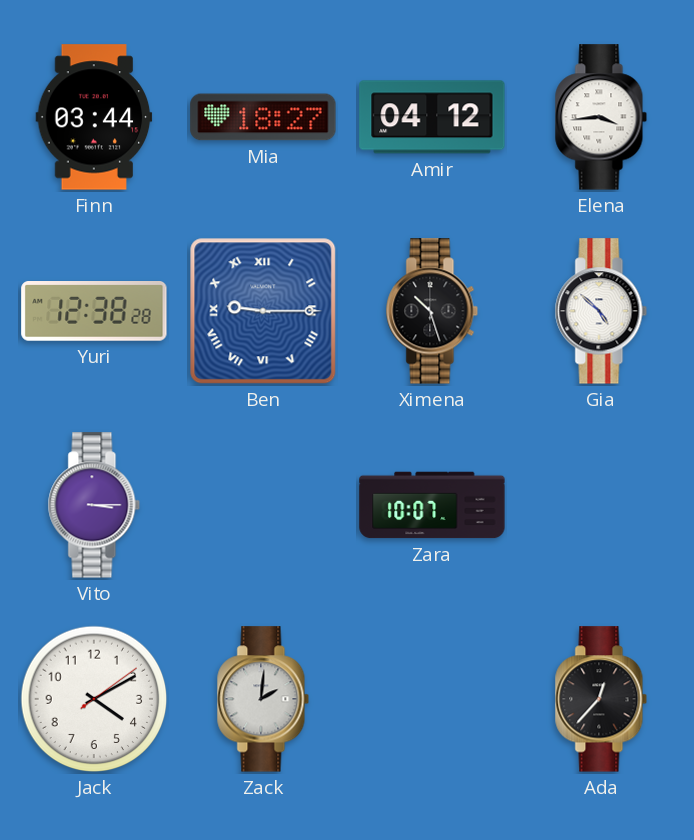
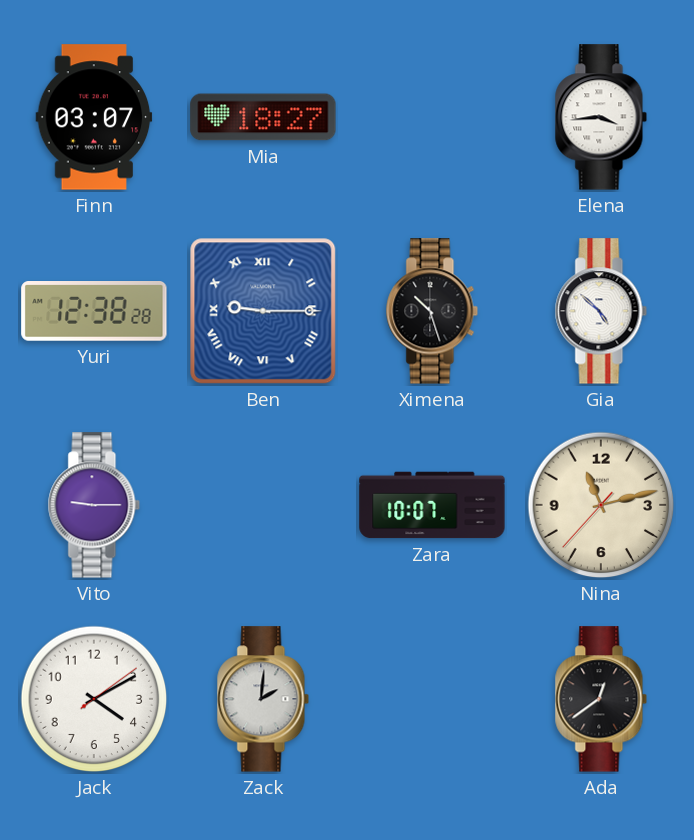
Finn: 03:44 -> 03:07 (94, 117)
Amir: 04:12 -> none (432, 117)
Vito: 3:15 -> 9:15 (94, 505)
Nina: none -> 11:12 (601, 505)
Ada: 12:37 -> 12:39 (601, 699)
